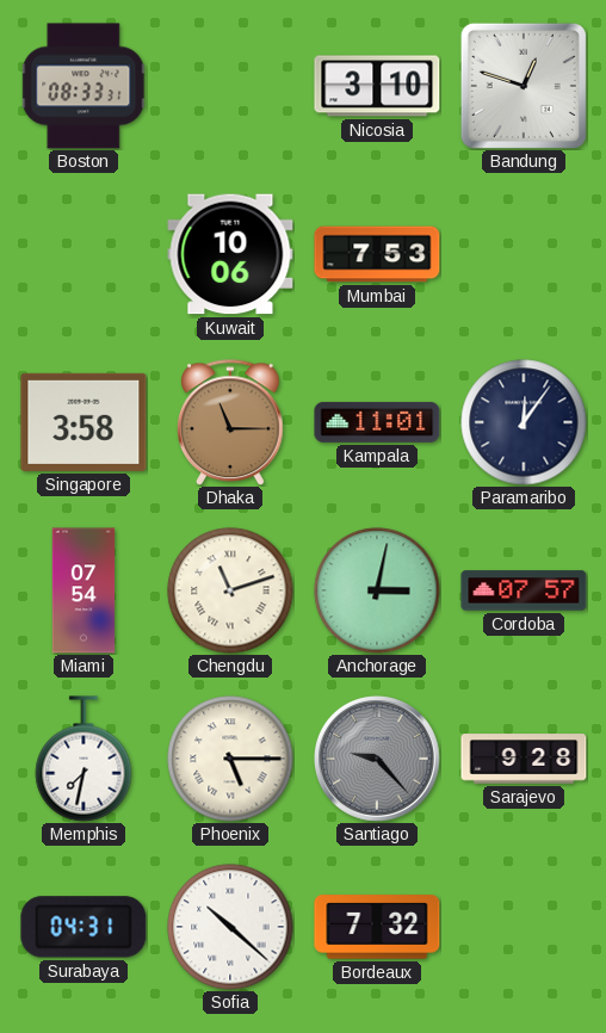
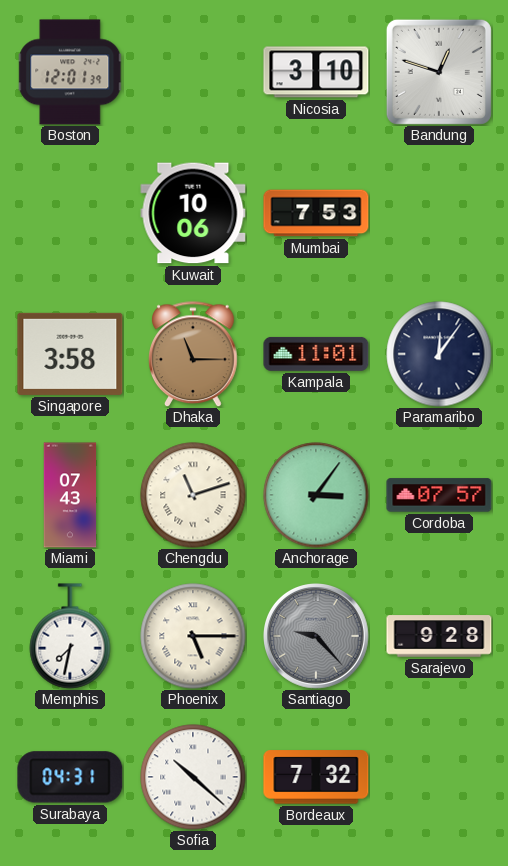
Boston: 08:33 -> 12:01 (71, 72)
Miami: 07:54 -> 07:43 (70, 495)
Anchorage: 3:02 -> 3:06 (316, 495)
